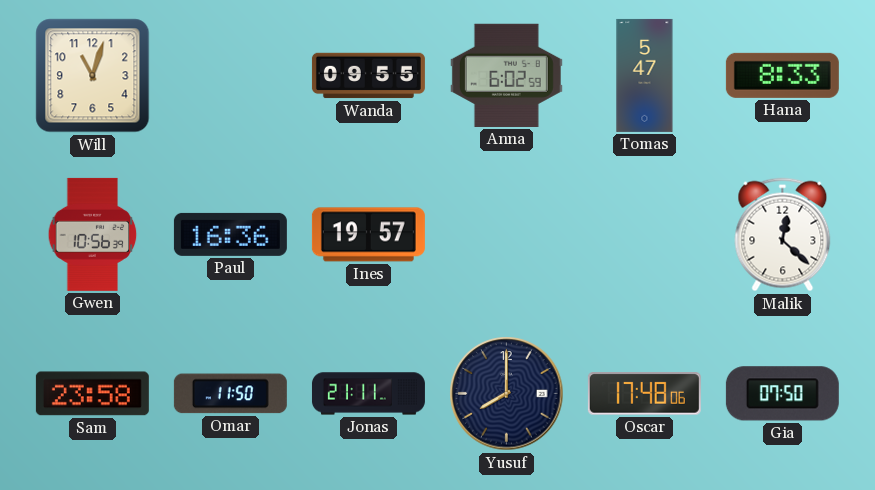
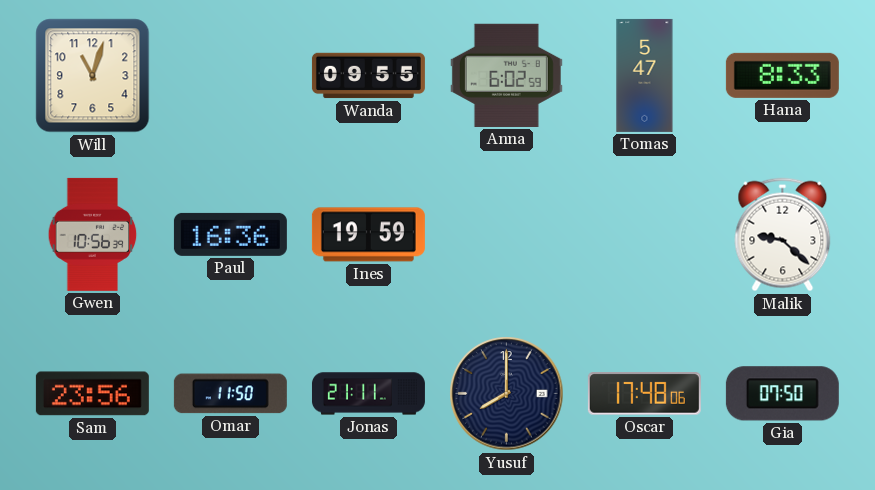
Ines: 19:57 -> 19:59 (368, 235)
Malik: 12:22 -> 9:22 (783, 235)
Sam: 23:58 -> 23:56 (92, 394)
